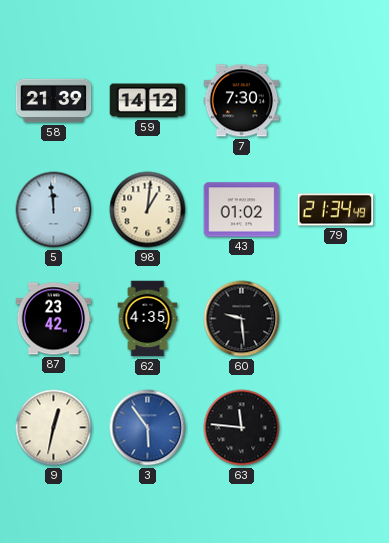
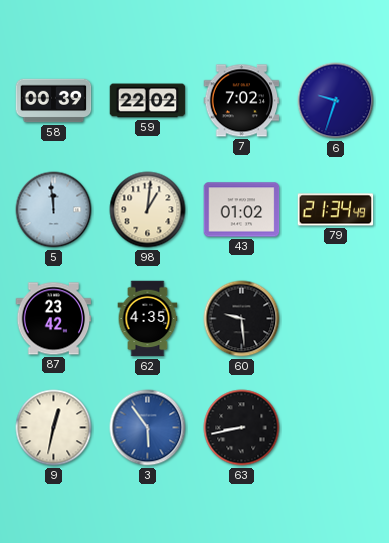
58: 21:39 -> 00:39 (54, 101)
59: 14:12 -> 22:02 (148, 101)
7: 7:30 -> 7:02 (242, 101)
6: none -> 9:33 (336, 101)
63: 11:46 -> 8:43 (242, 428)
